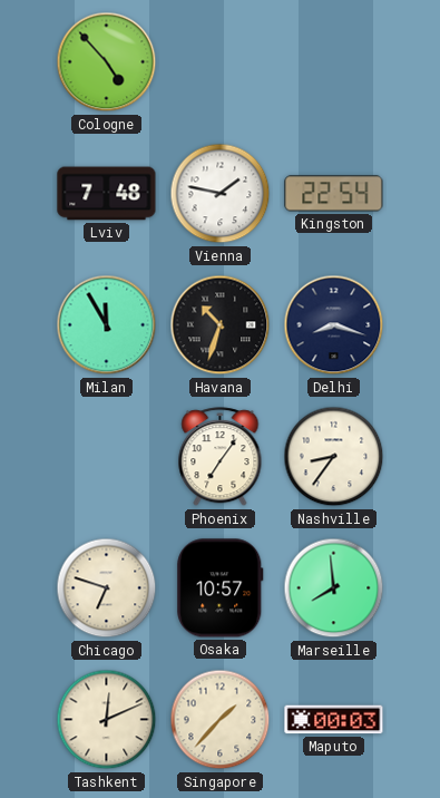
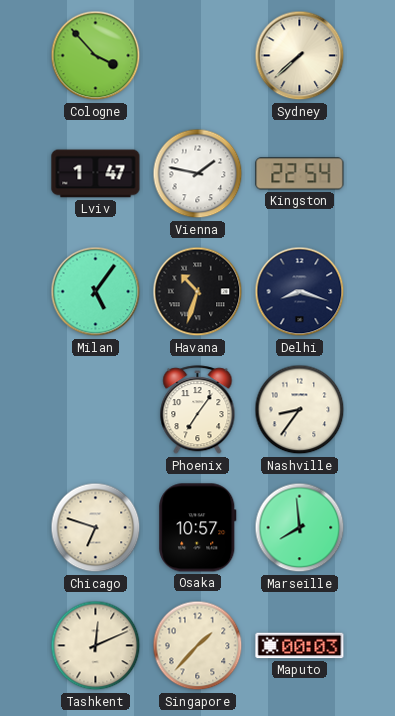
Cologne: 4:53 -> 3:53 (96, 56)
Sydney: none -> 7:38 (300, 56)
Lviv: 7:48 -> 1:47 (96, 174)
Milan: 11:55 -> 5:06 (96, 292)
